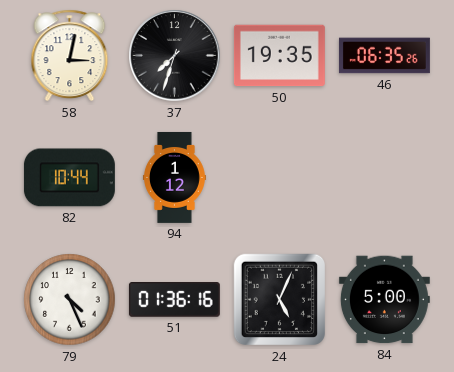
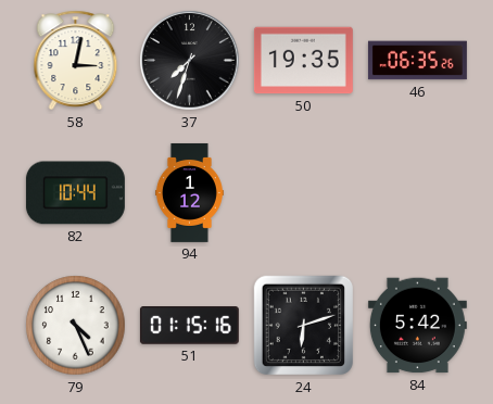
51: 01:36 -> 01:15 (189, 326)
24: 5:04 -> 6:12 (304, 326)
84: 5:00 -> 5:42 (417, 326)
